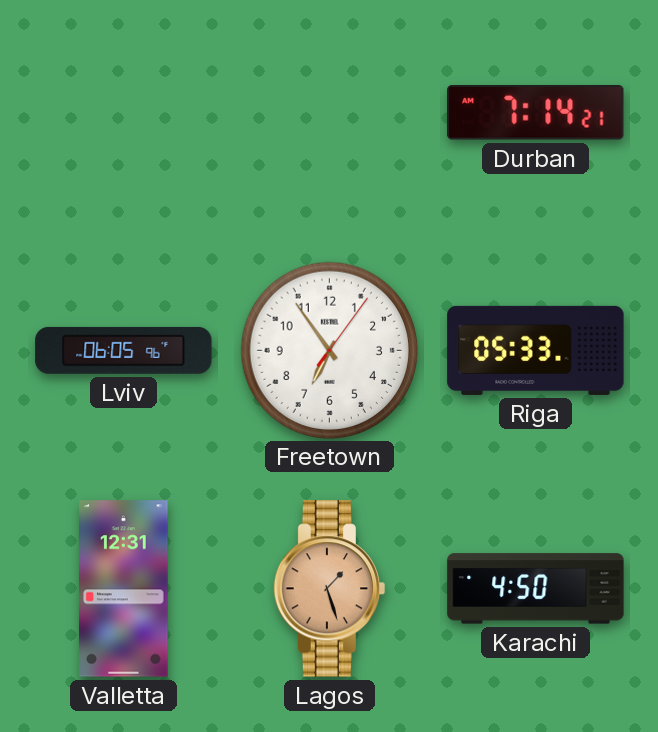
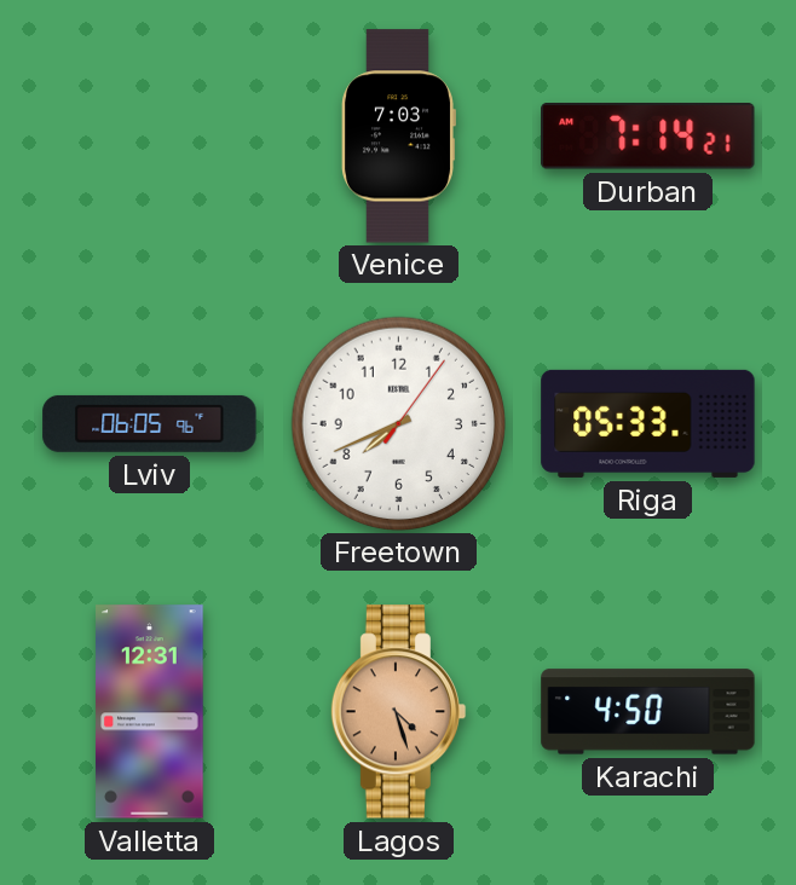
Venice: none -> 7:03 (398, 137)
Freetown: 6:54 -> 7:41 (398, 423)
Lagos: 1:27 -> 4:27 (399, 712)
